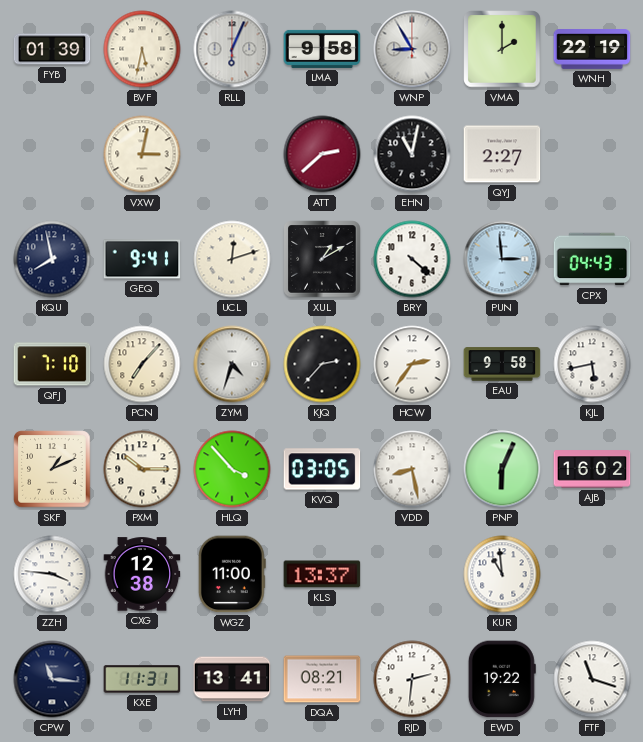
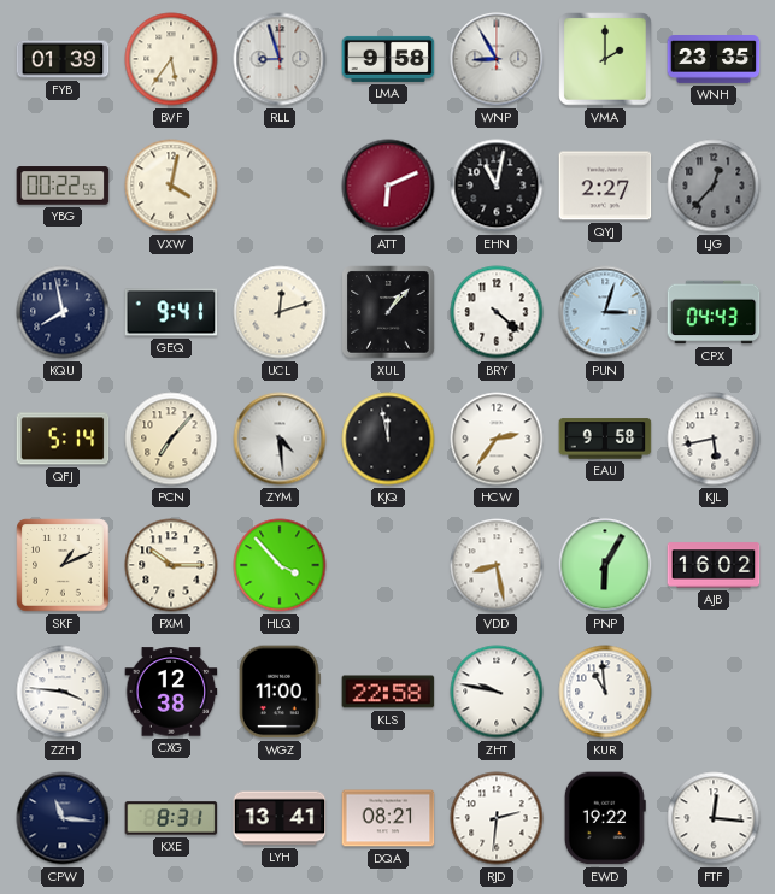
BVF: 5:32 -> 5:36 (171, 59)
RLL: 6:04 -> 8:57 (280, 59)
WNH: 22:19 -> 23:35 (714, 60)
YBG: none -> 00:22 (63, 186)
VXW: 3:02 -> 4:02 (171, 186)
ATT: 2:38 -> 6:11 (388, 186)
LJG: none -> 12:37 (714, 186)
XUL: 1:10 -> 1:07 (388, 312)
PUN: 2:59 -> 3:03 (605, 312)
QFJ: 7:10 -> 5:14 (63, 439)
ZYM: 4:33 -> 4:29 (280, 439)
KJQ: 2:37 -> 11:58 (388, 439)
KVQ: 03:05 -> none (322, 469)
PNP: 6:04 -> 6:05 (605, 565)
KLS: 13:37 -> 22:58 (388, 692)
ZHT: none -> 9:47 (497, 692)
KXE: 11:31 -> 8:31 (171, 818)
FTF: 11:18 -> 12:16 (714, 818)
